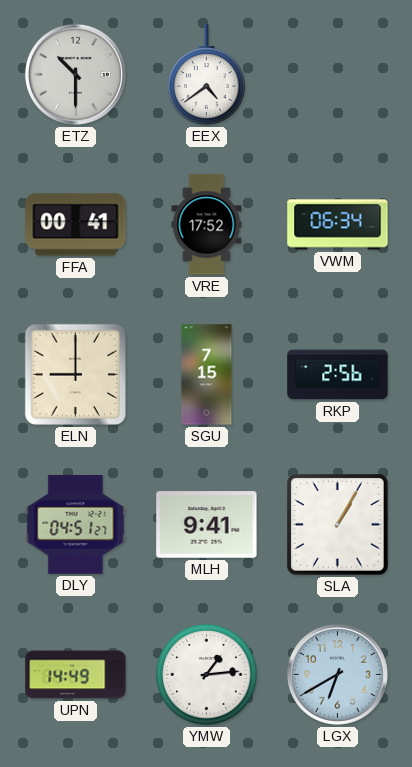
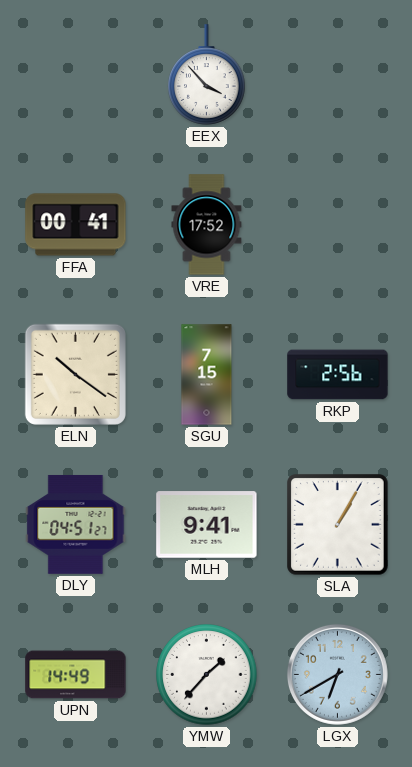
ETZ: 10:30 -> none (75, 74)
EEX: 4:39 -> 3:53 (207, 75)
VWM: 06:34 -> none (338, 225)
ELN: 9:00 -> 10:21 (75, 374)
YMW: 1:14 -> 1:37 (207, 675)
